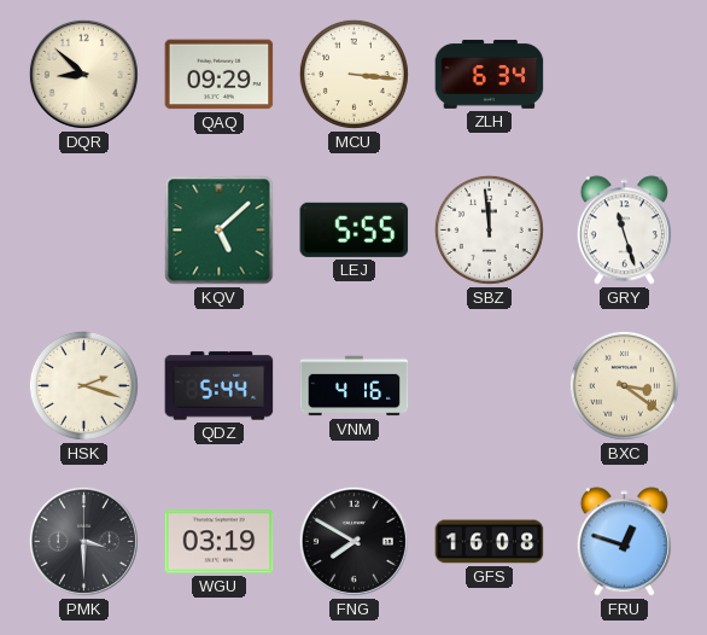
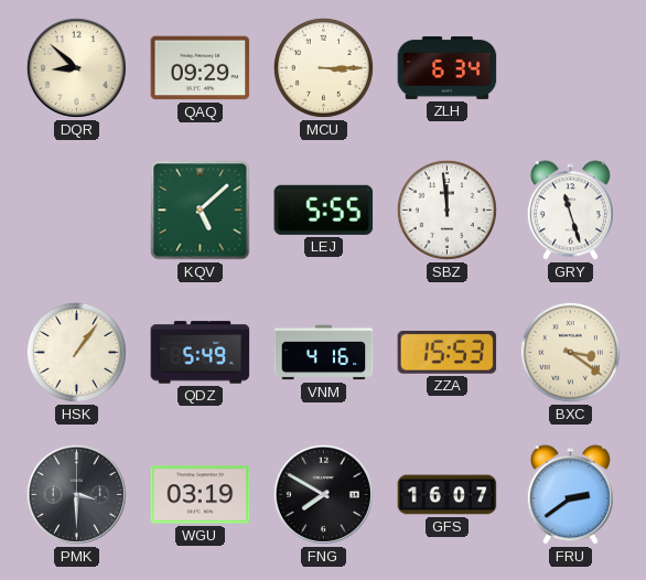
MCU: 3:16 -> 3:15 (323, 67)
HSK: 2:18 -> 1:06 (76, 352)
QDZ: 5:44 -> 5:49 (201, 353)
ZZA: none -> 15:53 (448, 352)
GFS: 16:08 -> 16:07 (448, 495)
FRU: 12:48 -> 2:39 (570, 495)
